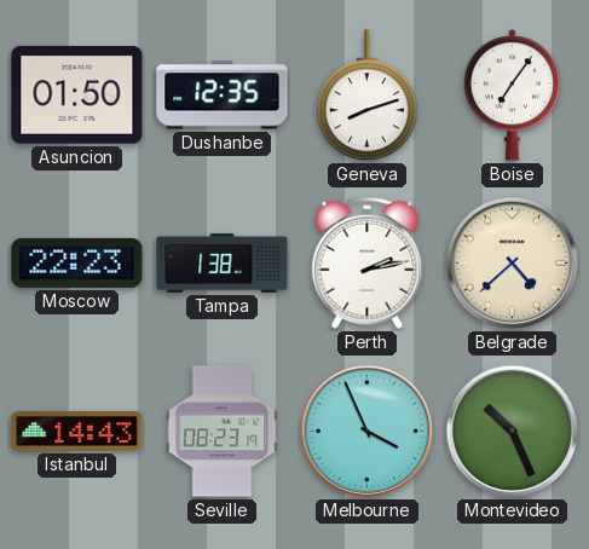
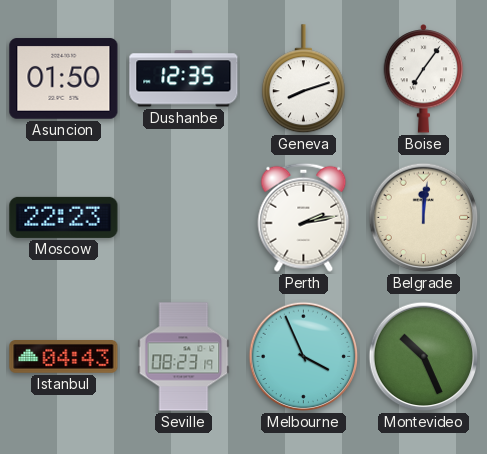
Tampa: 1:38 -> none (223, 262)
Belgrade: 4:38 -> 12:01 (424, 218)
Istanbul: 14:43 -> 04:43 (64, 357)
